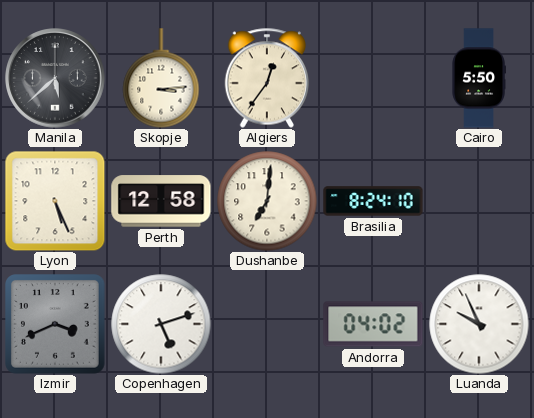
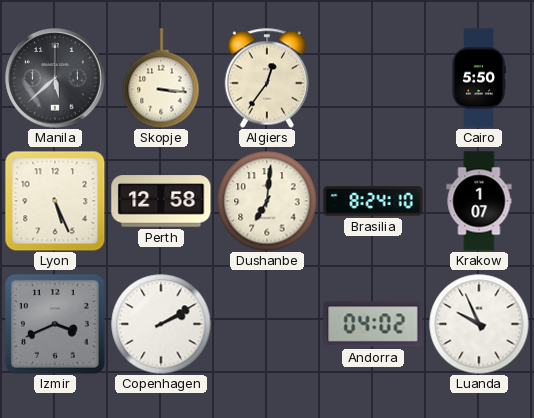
Skopje: 3:14 -> 3:16 (161, 78)
Krakow: none -> 1:07 (479, 201)
Copenhagen: 5:12 -> 2:10 (161, 324)
